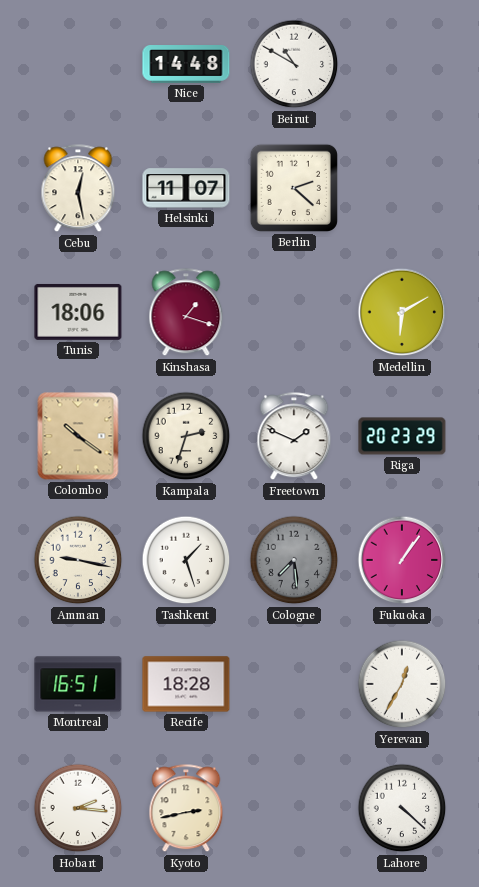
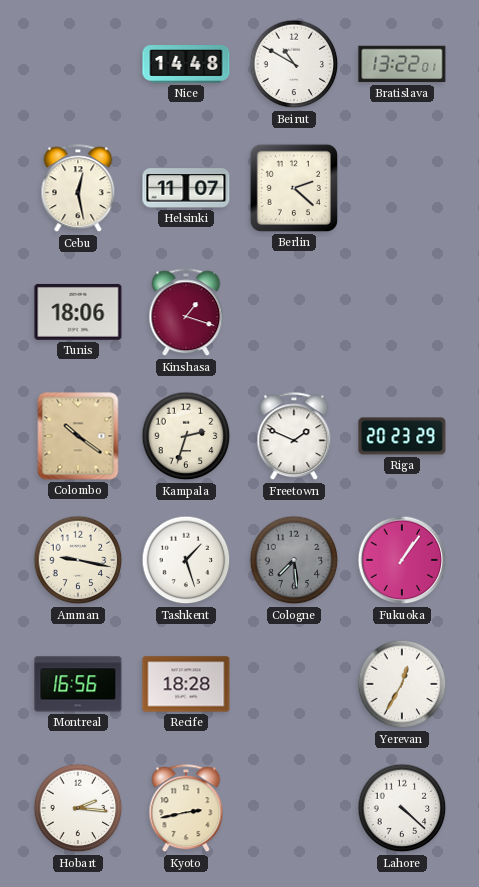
Bratislava: none -> 13:22 (402, 64)
Medellin: 6:10 -> none (402, 312)
Montreal: 16:51 -> 16:56 (78, 684)
